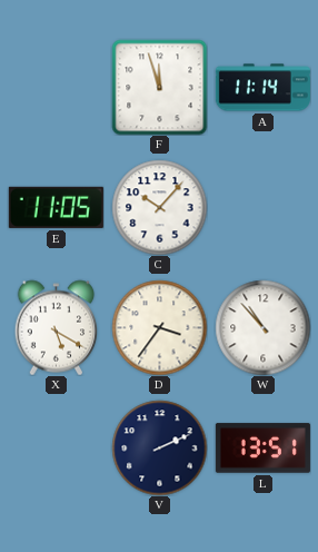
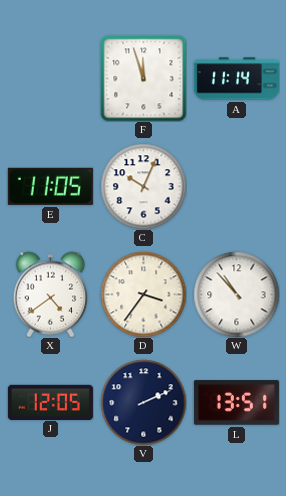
C: 10:07 -> 10:04 (143, 186)
X: 5:20 -> 4:39 (51, 294)
J: none -> 12:05 (50, 402)
